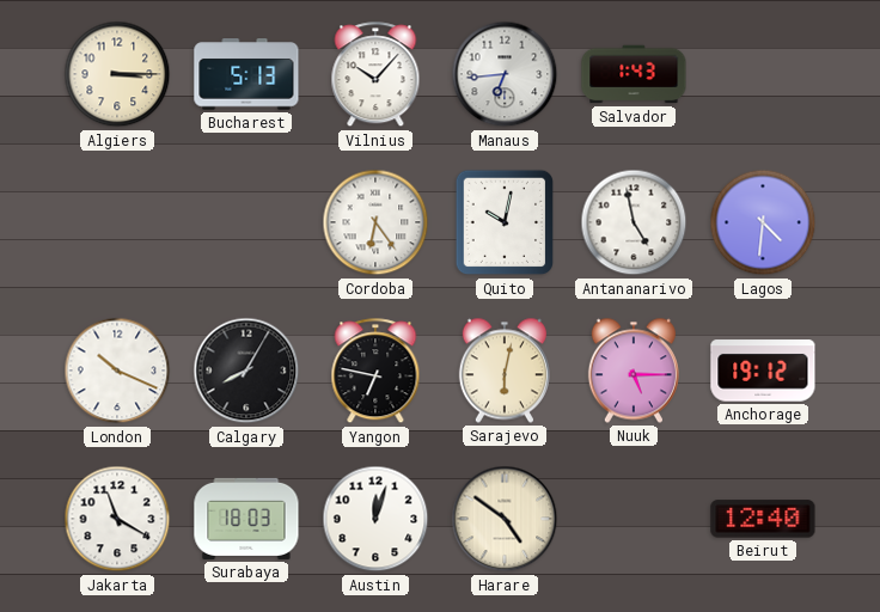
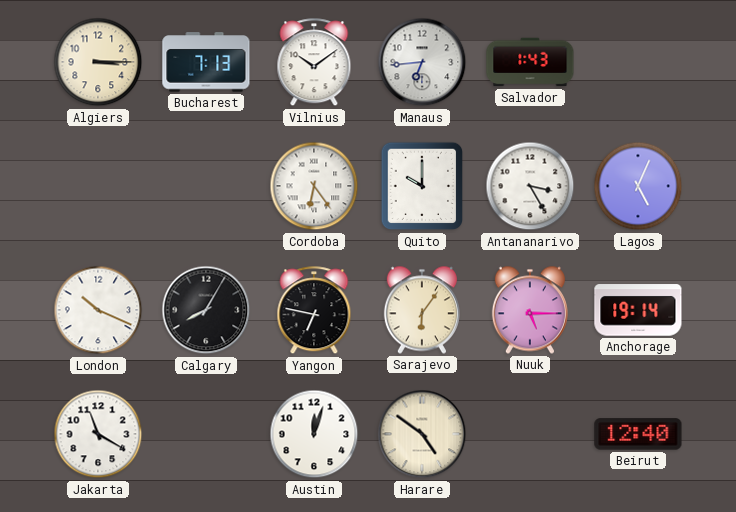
Bucharest: 5:13 -> 7:13 (206, 62)
Vilnius: 10:07 -> 10:09 (314, 63)
Quito: 10:02 -> 10:00 (422, 186)
Antananarivo: 4:58 -> 3:25 (530, 186)
Lagos: 4:31 -> 5:04 (638, 186)
Sarajevo: 6:02 -> 6:06 (422, 310)
Anchorage: 19:12 -> 19:14 (638, 310)
Surabaya: 18:03 -> none (246, 519)
